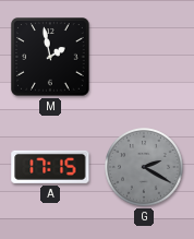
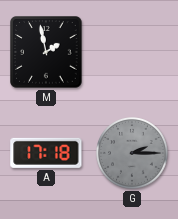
A: 17:15 -> 17:18 (46, 153)
G: 2:20 -> 2:15 (133, 154)
